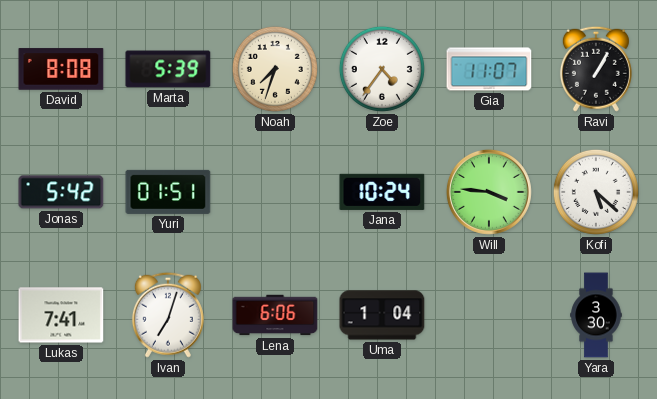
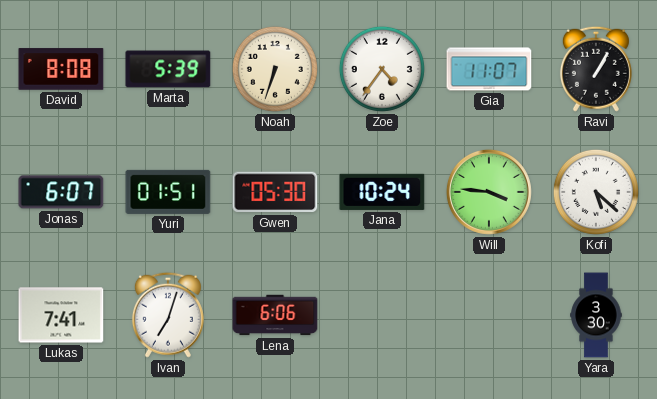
Noah: 7:33 -> 6:33 (275, 69)
Jonas: 5:42 -> 6:07 (61, 192)
Gwen: none -> 05:30 (275, 192)
Uma: 1:04 -> none (382, 315)
